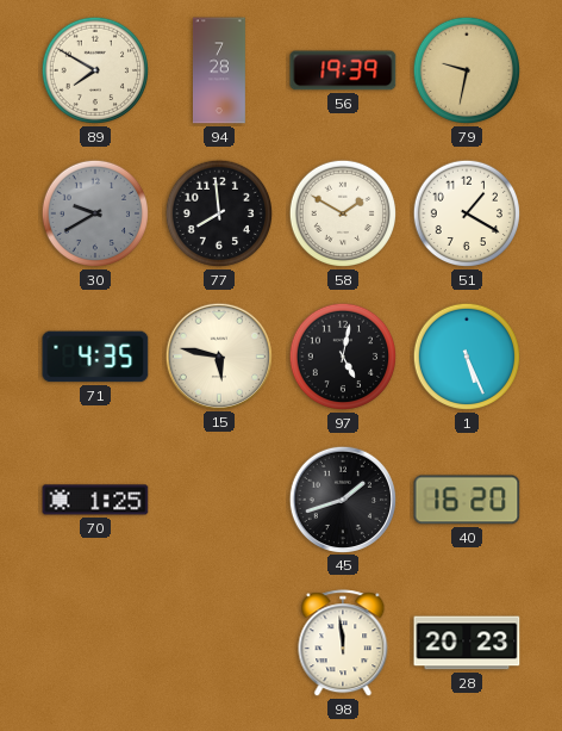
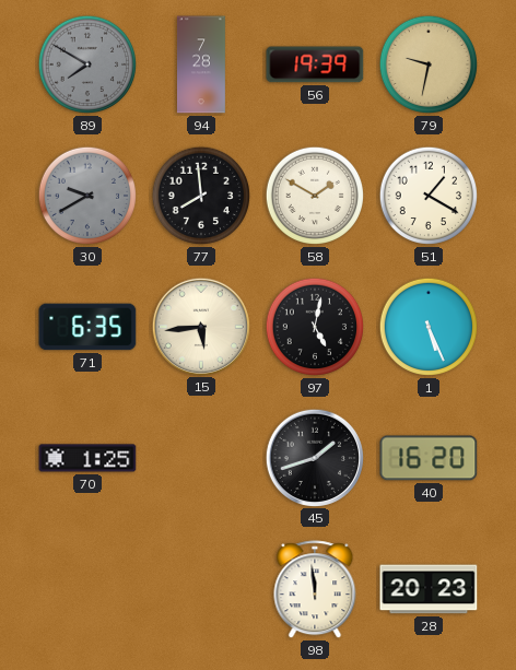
89 dial: cream -> grey (87, 64)
71: 4:35 -> 6:35 (87, 327)
15: 5:47 -> 5:44 (200, 326)
